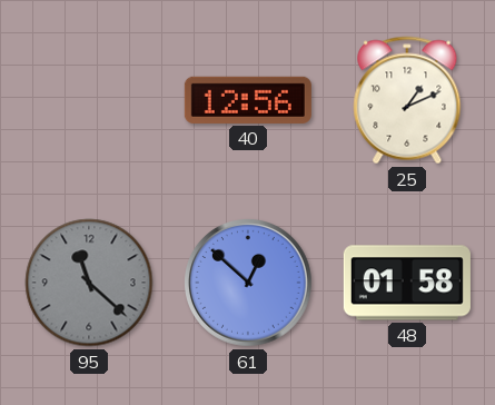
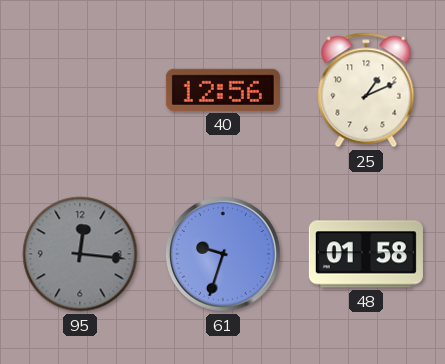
95: 11:22 -> 12:16 (80, 254)
61: 12:52 -> 9:33 (224, 255)
